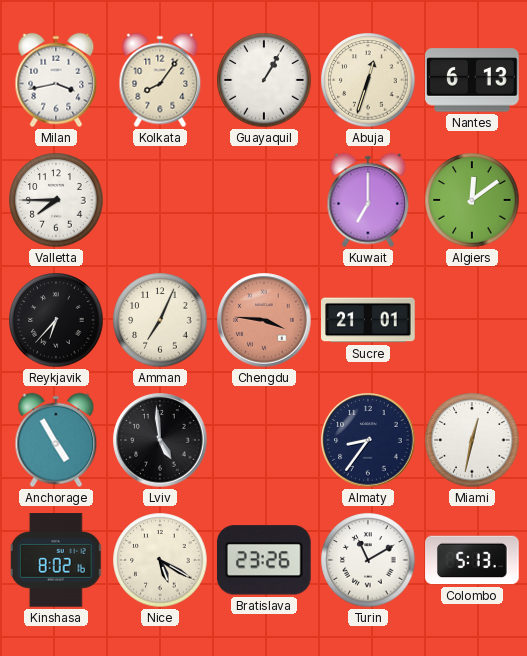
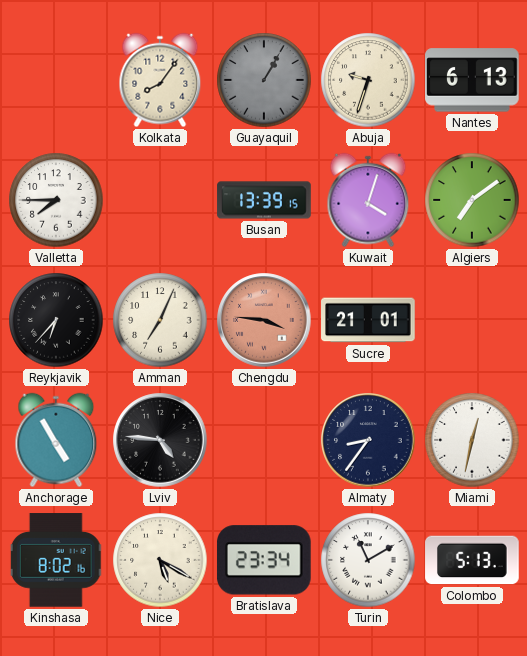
Milan: 3:43 -> none (56, 80)
Guayaquil dial: white -> grey (264, 80)
Abuja: 12:33 -> 9:33 (368, 80)
Busan: none -> 13:39 (264, 200)
Kuwait: 7:00 -> 4:03 (368, 200)
Algiers: 12:09 -> 7:09 (472, 200)
Lviv: 4:59 -> 4:46 (160, 440)
Bratislava: 23:26 -> 23:34 (264, 560)
